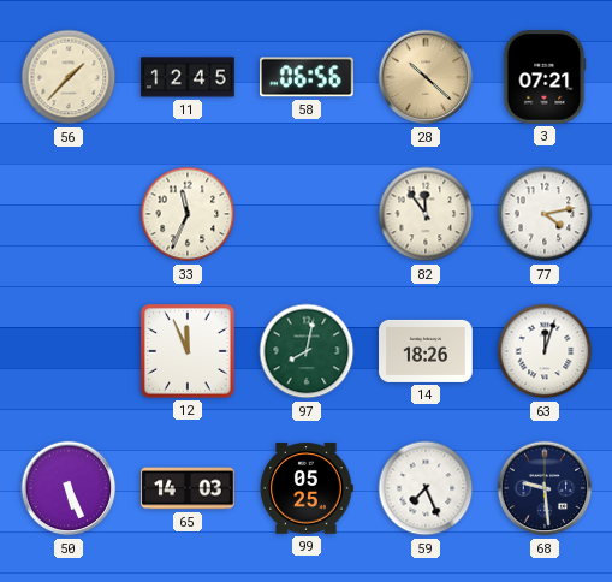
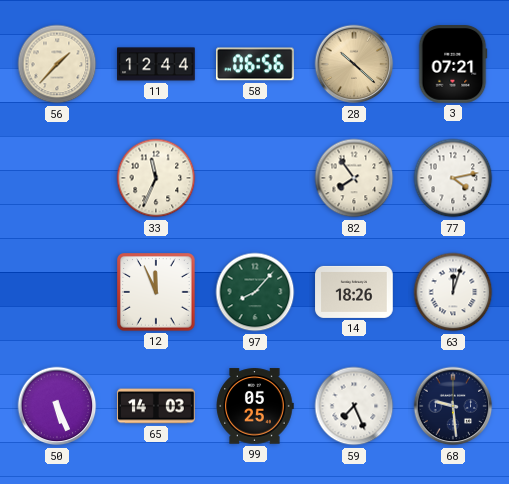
11: 12:45 -> 12:44 (156, 64)
82: 11:54 -> 7:54 (354, 178)
97: 8:02 -> 8:07 (255, 292)
